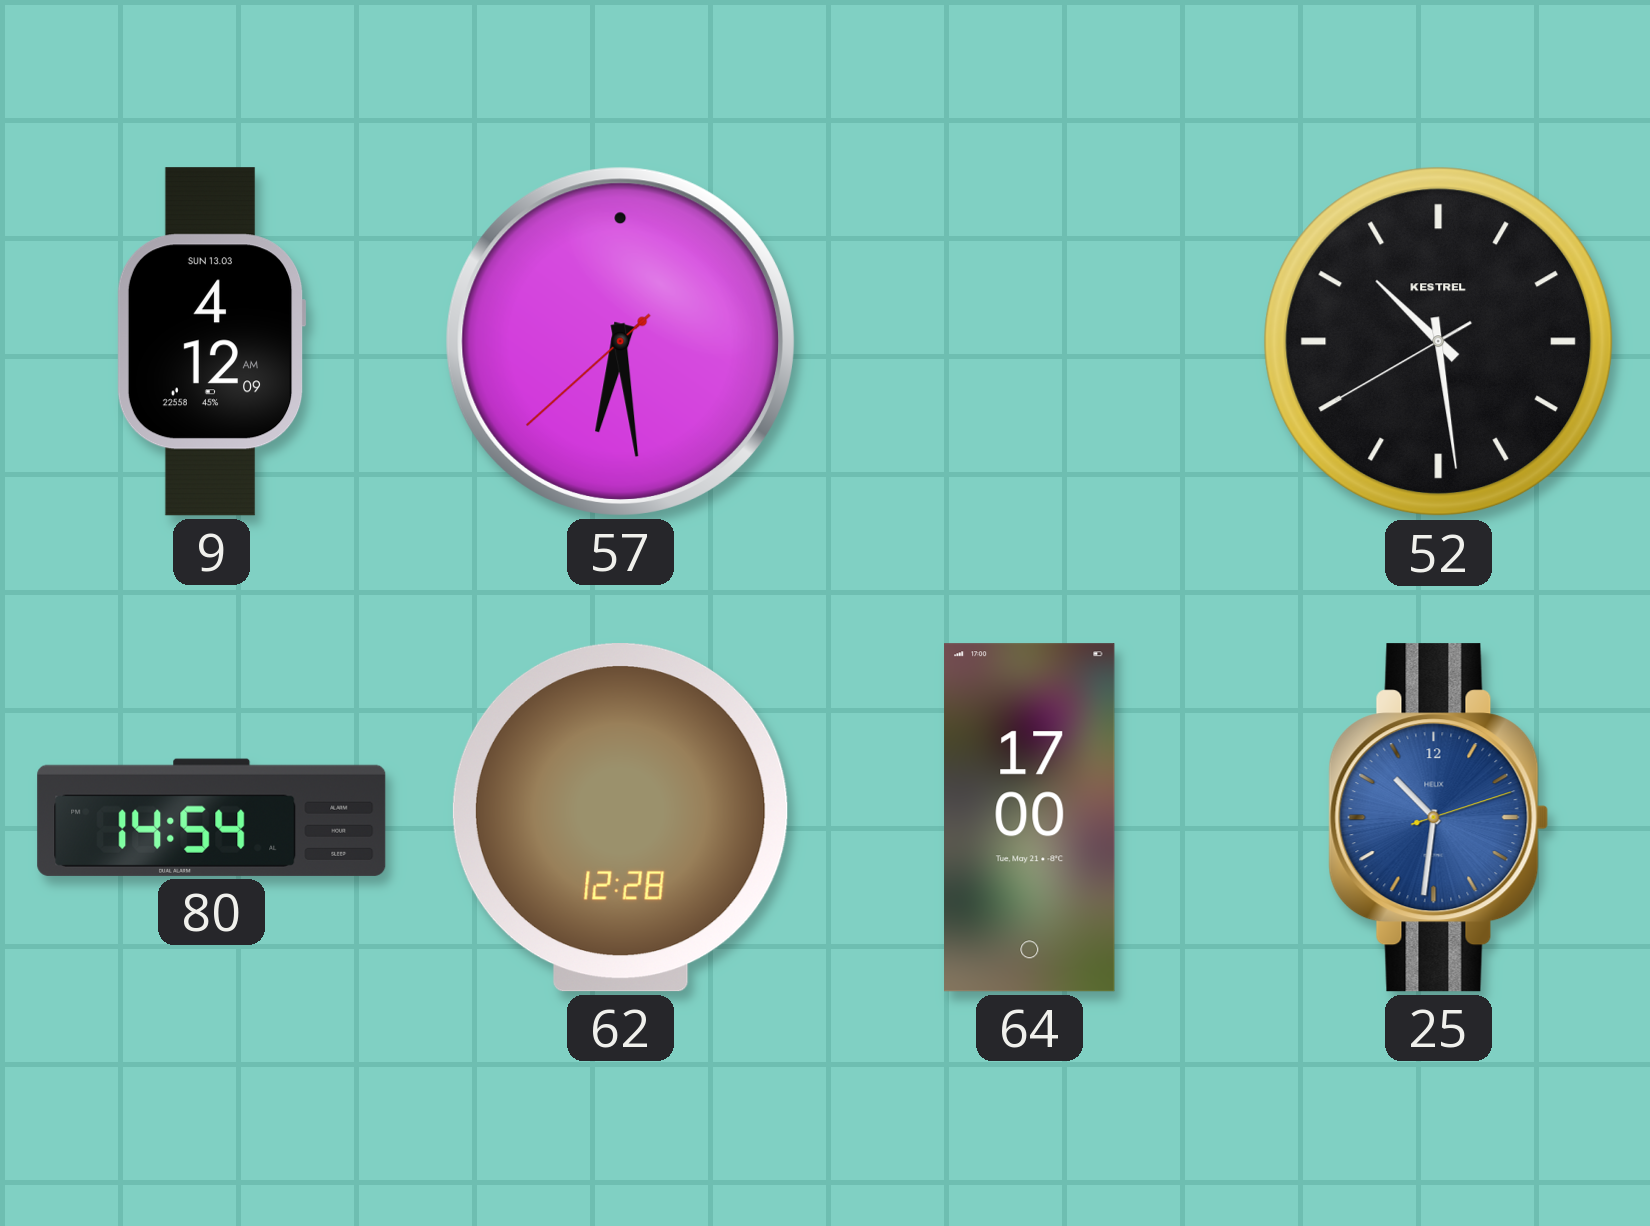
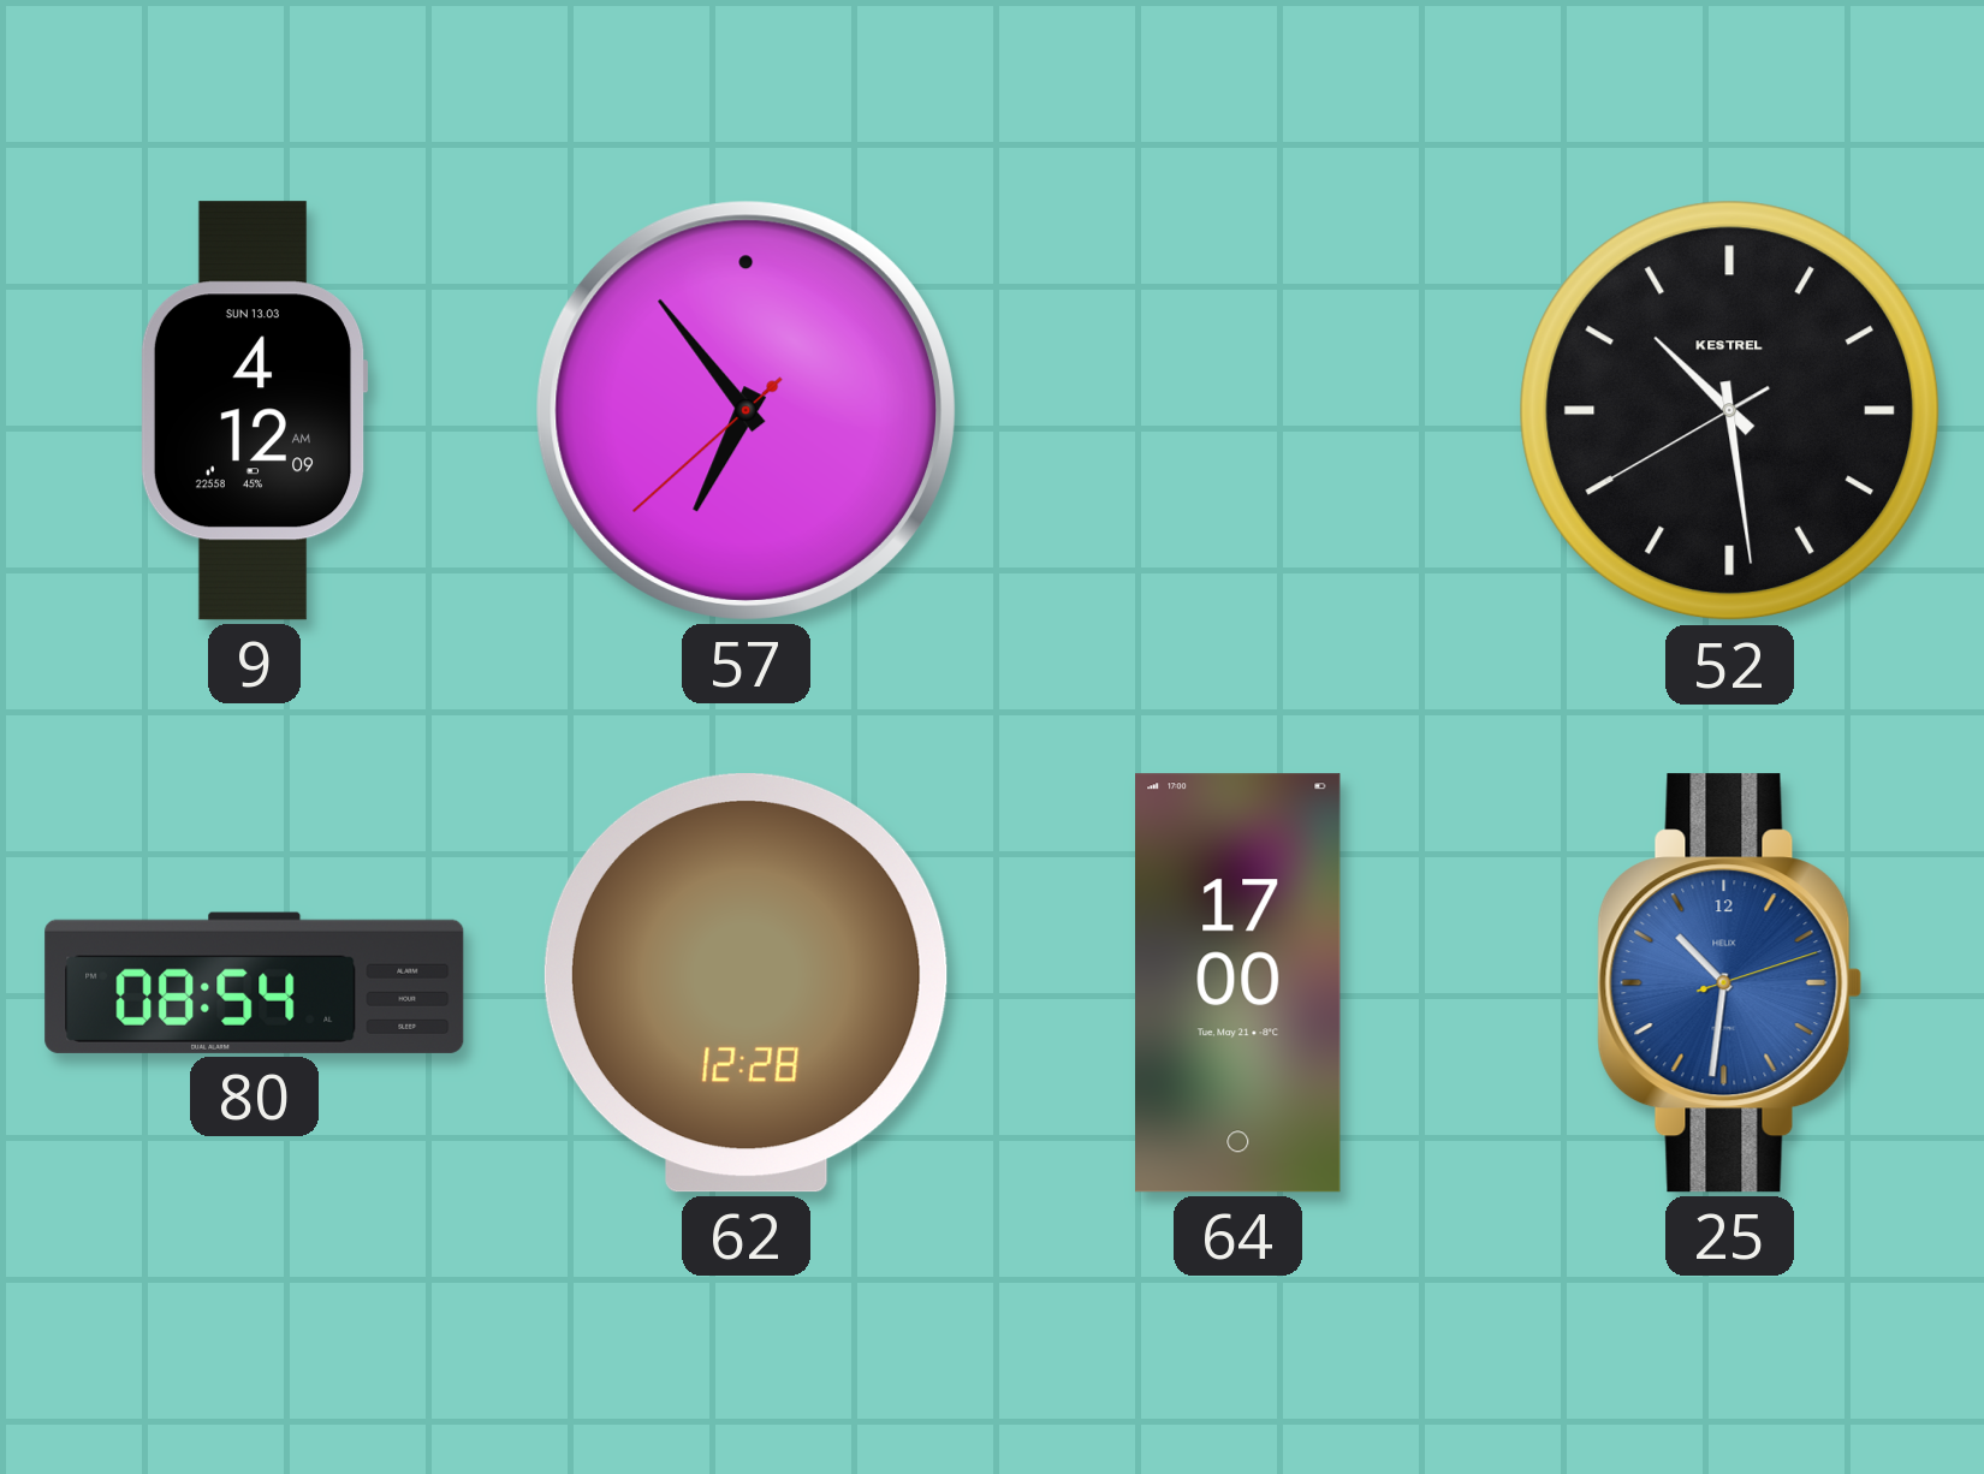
57: 6:28 -> 6:53 (746, 410)
80: 14:54 -> 08:54 (255, 982)
